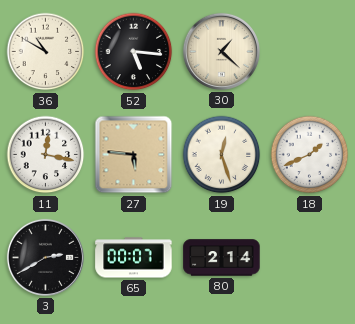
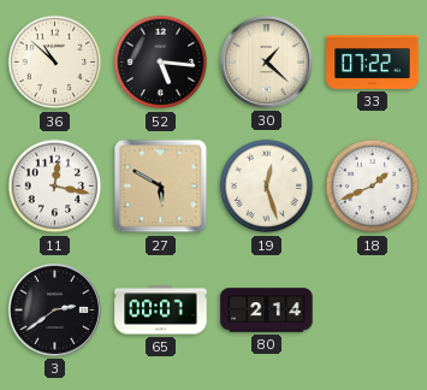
36: 10:50 -> 10:52 (55, 63)
33: none -> 07:22 (373, 63)
27: 5:46 -> 5:50 (161, 187)
3: 2:40 -> 2:39 (54, 309)
